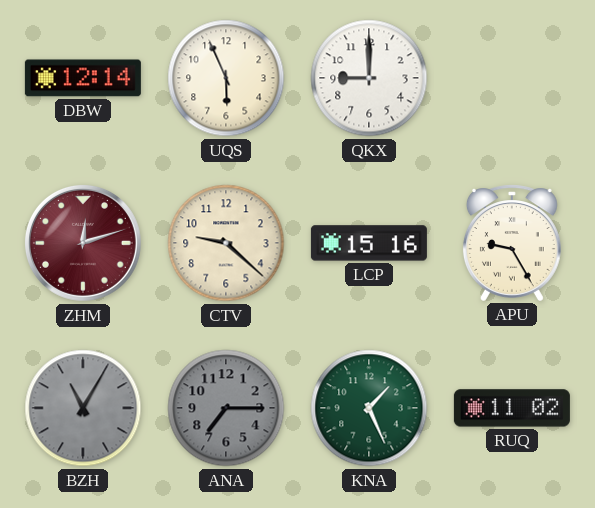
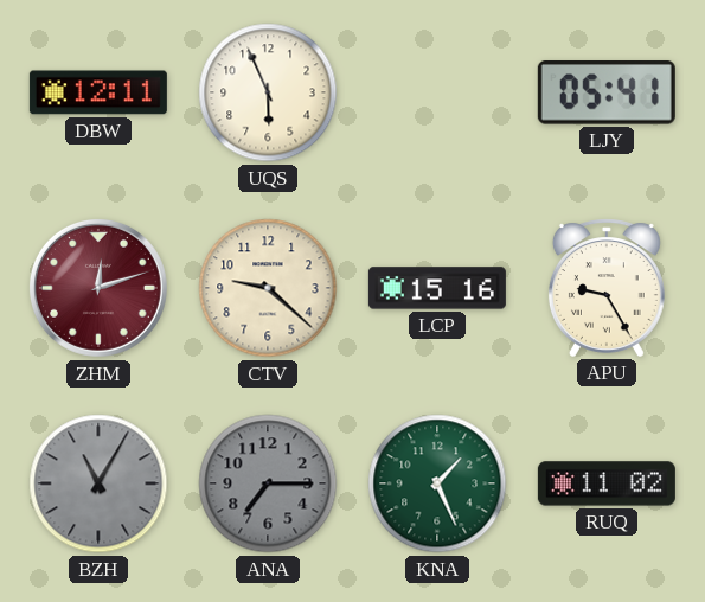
DBW: 12:14 -> 12:11 (98, 92)
QKX: 9:00 -> none (369, 78)
LJY: none -> 05:41 (607, 92)
